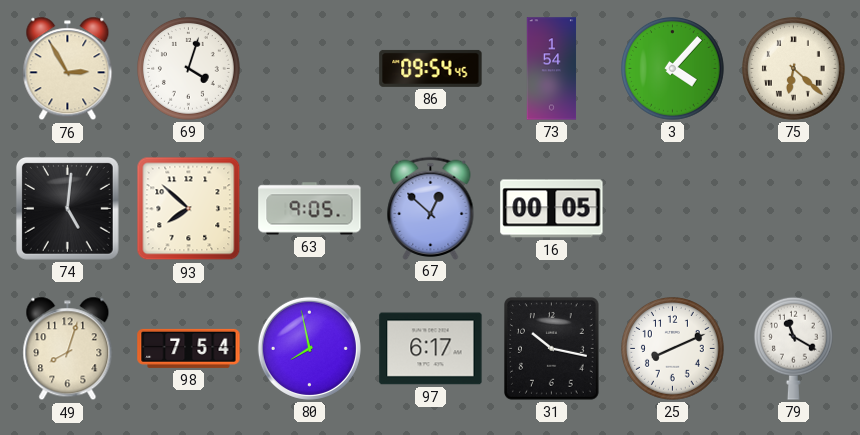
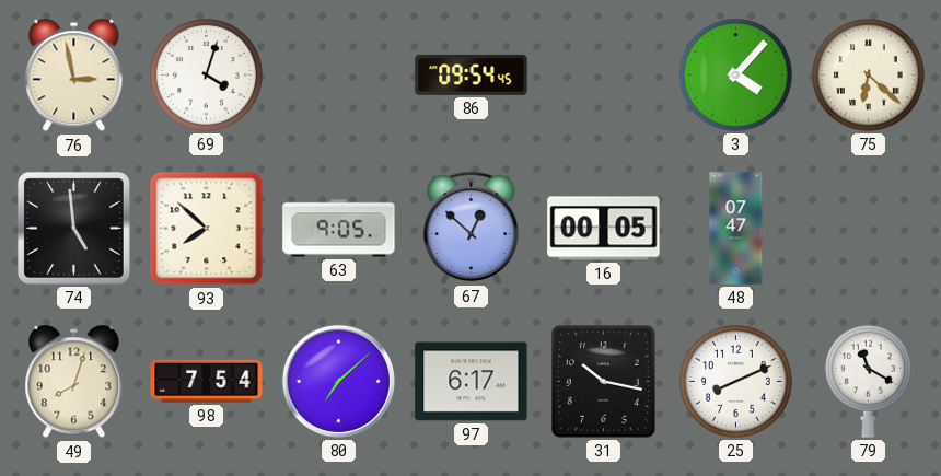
76: 2:55 -> 2:58 (74, 76)
73: 1:54 -> none (552, 69)
74: 5:01 -> 4:59 (73, 228)
48: none -> 07:47 (736, 229)
80: 7:58 -> 7:08 (338, 381)
